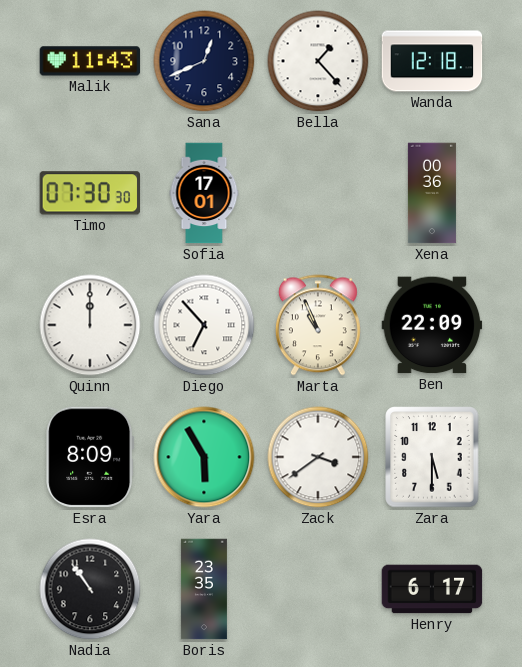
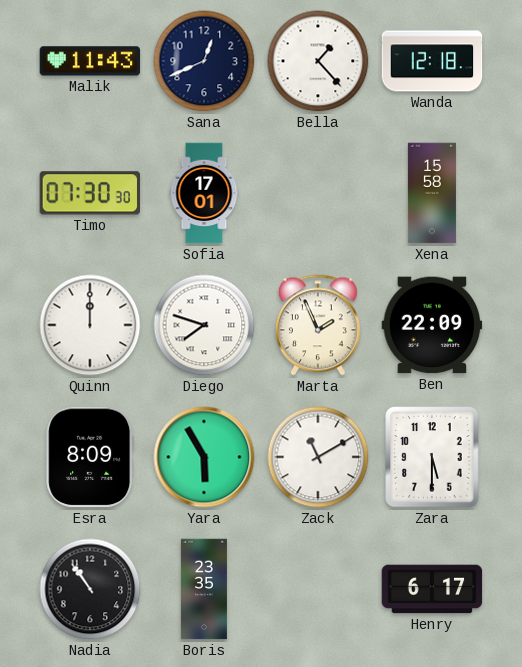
Xena: 00:36 -> 15:58 (432, 193)
Diego: 6:53 -> 7:48 (204, 325)
Marta: 10:56 -> 1:56 (318, 325)
Zack: 3:39 -> 11:10 (318, 457)
